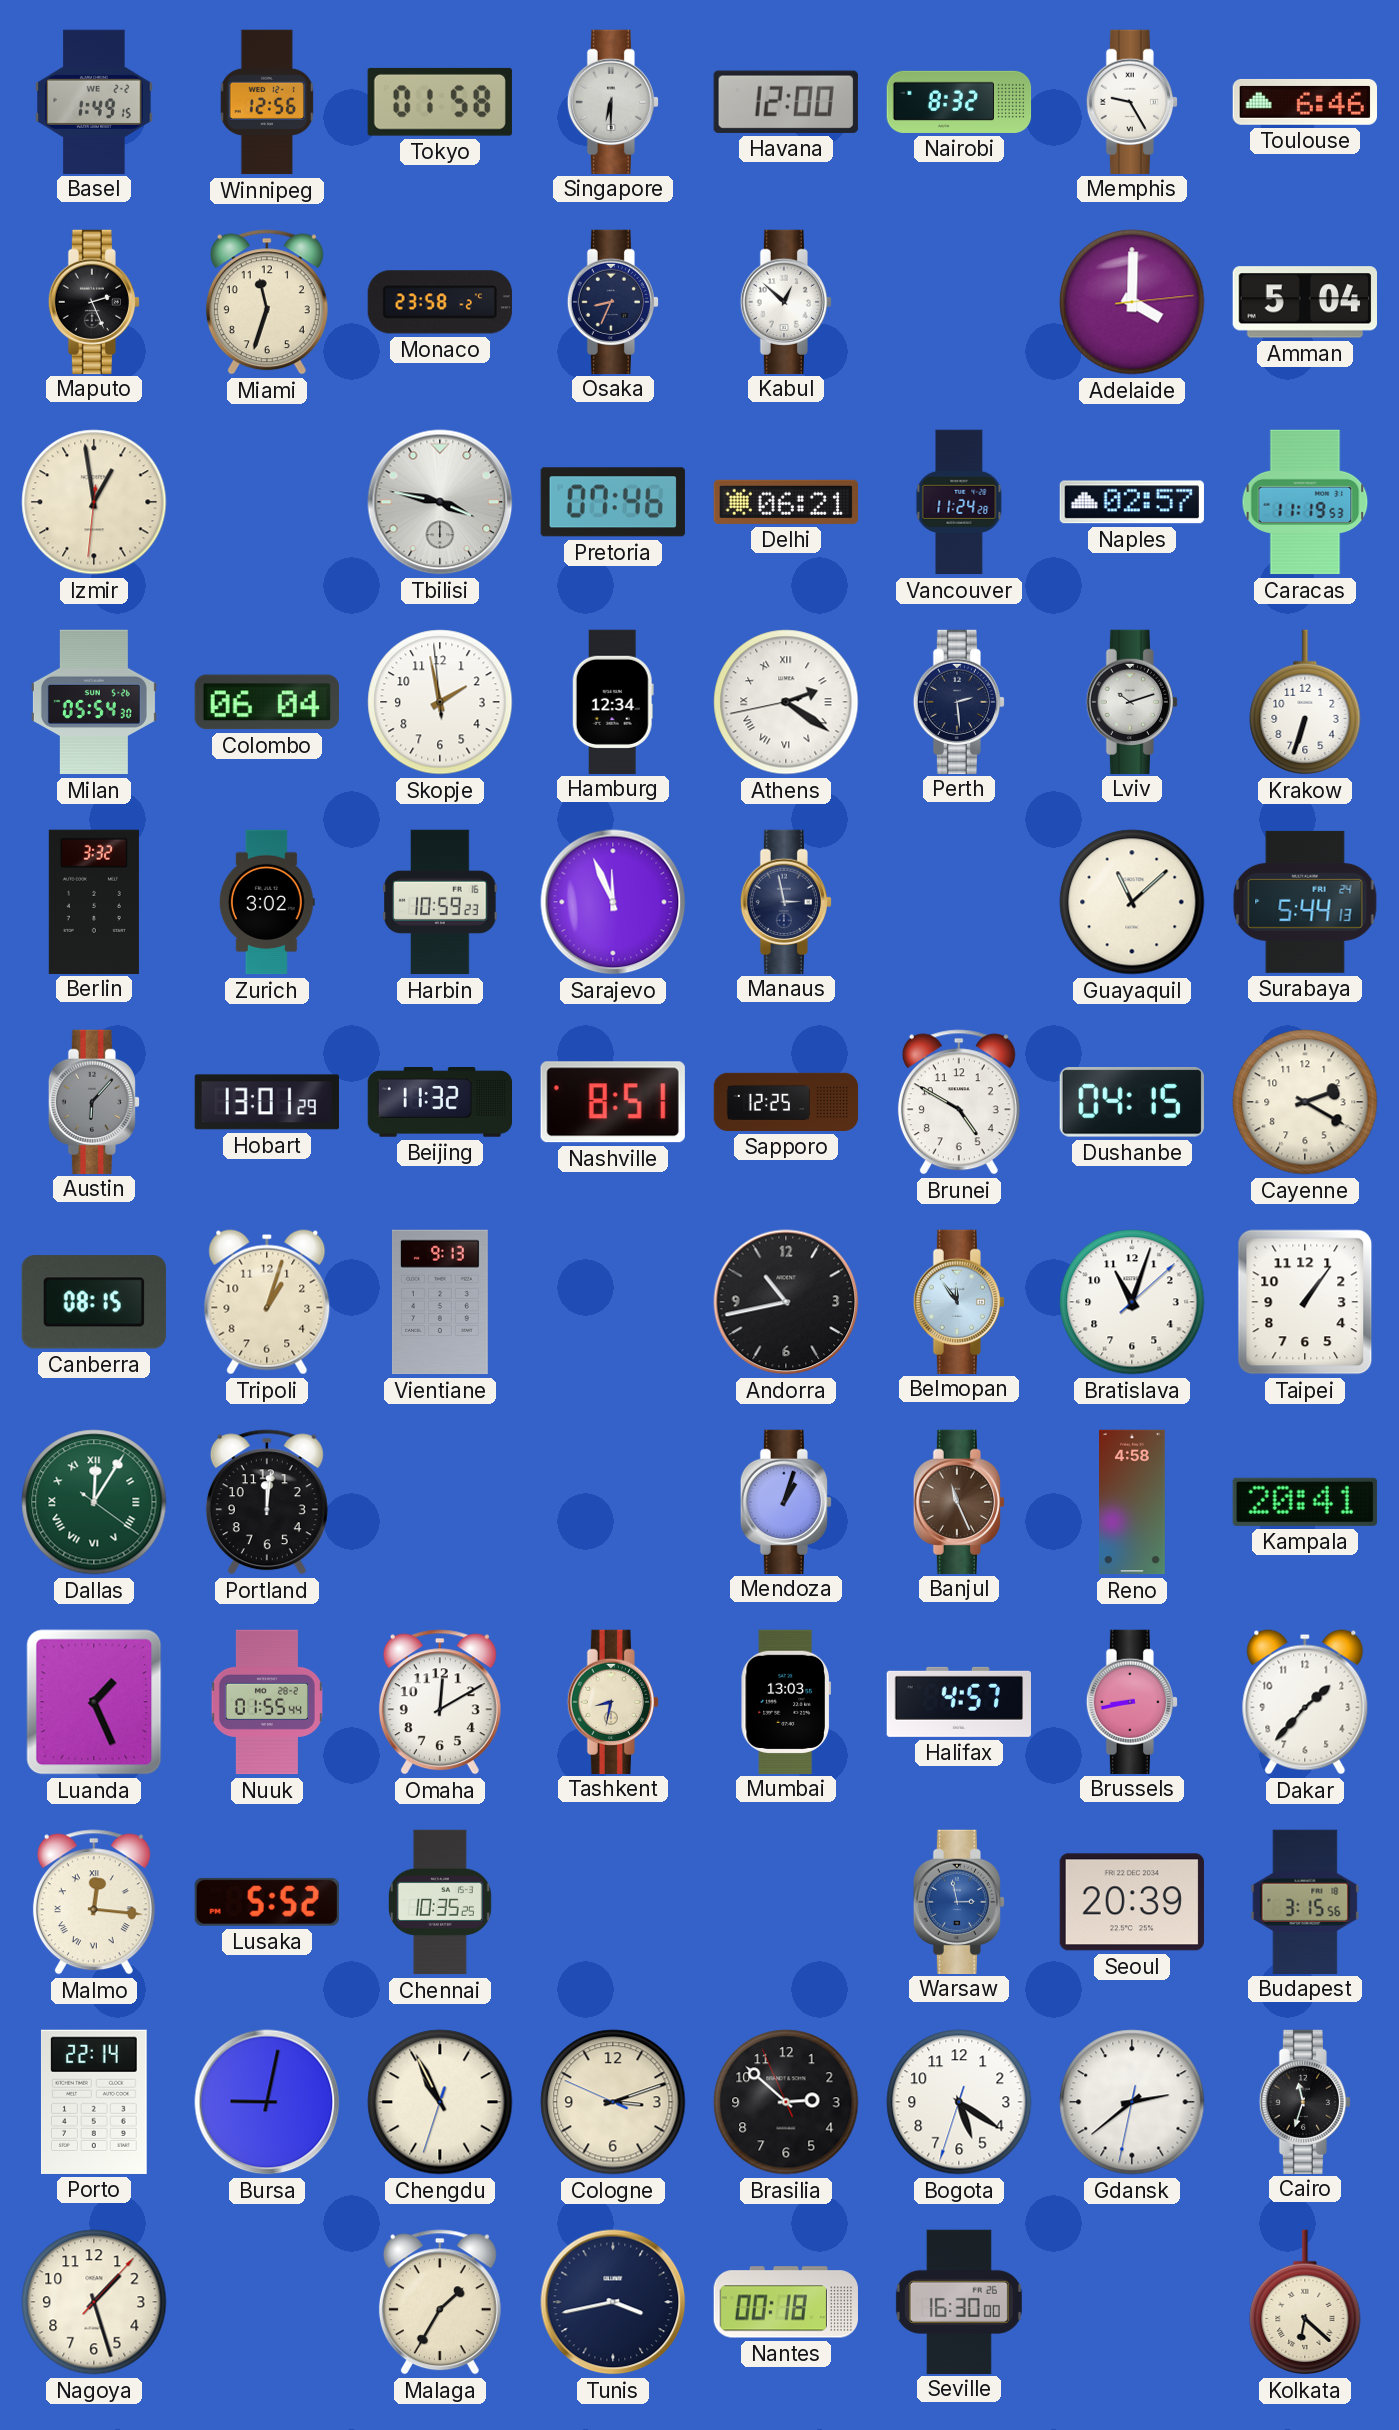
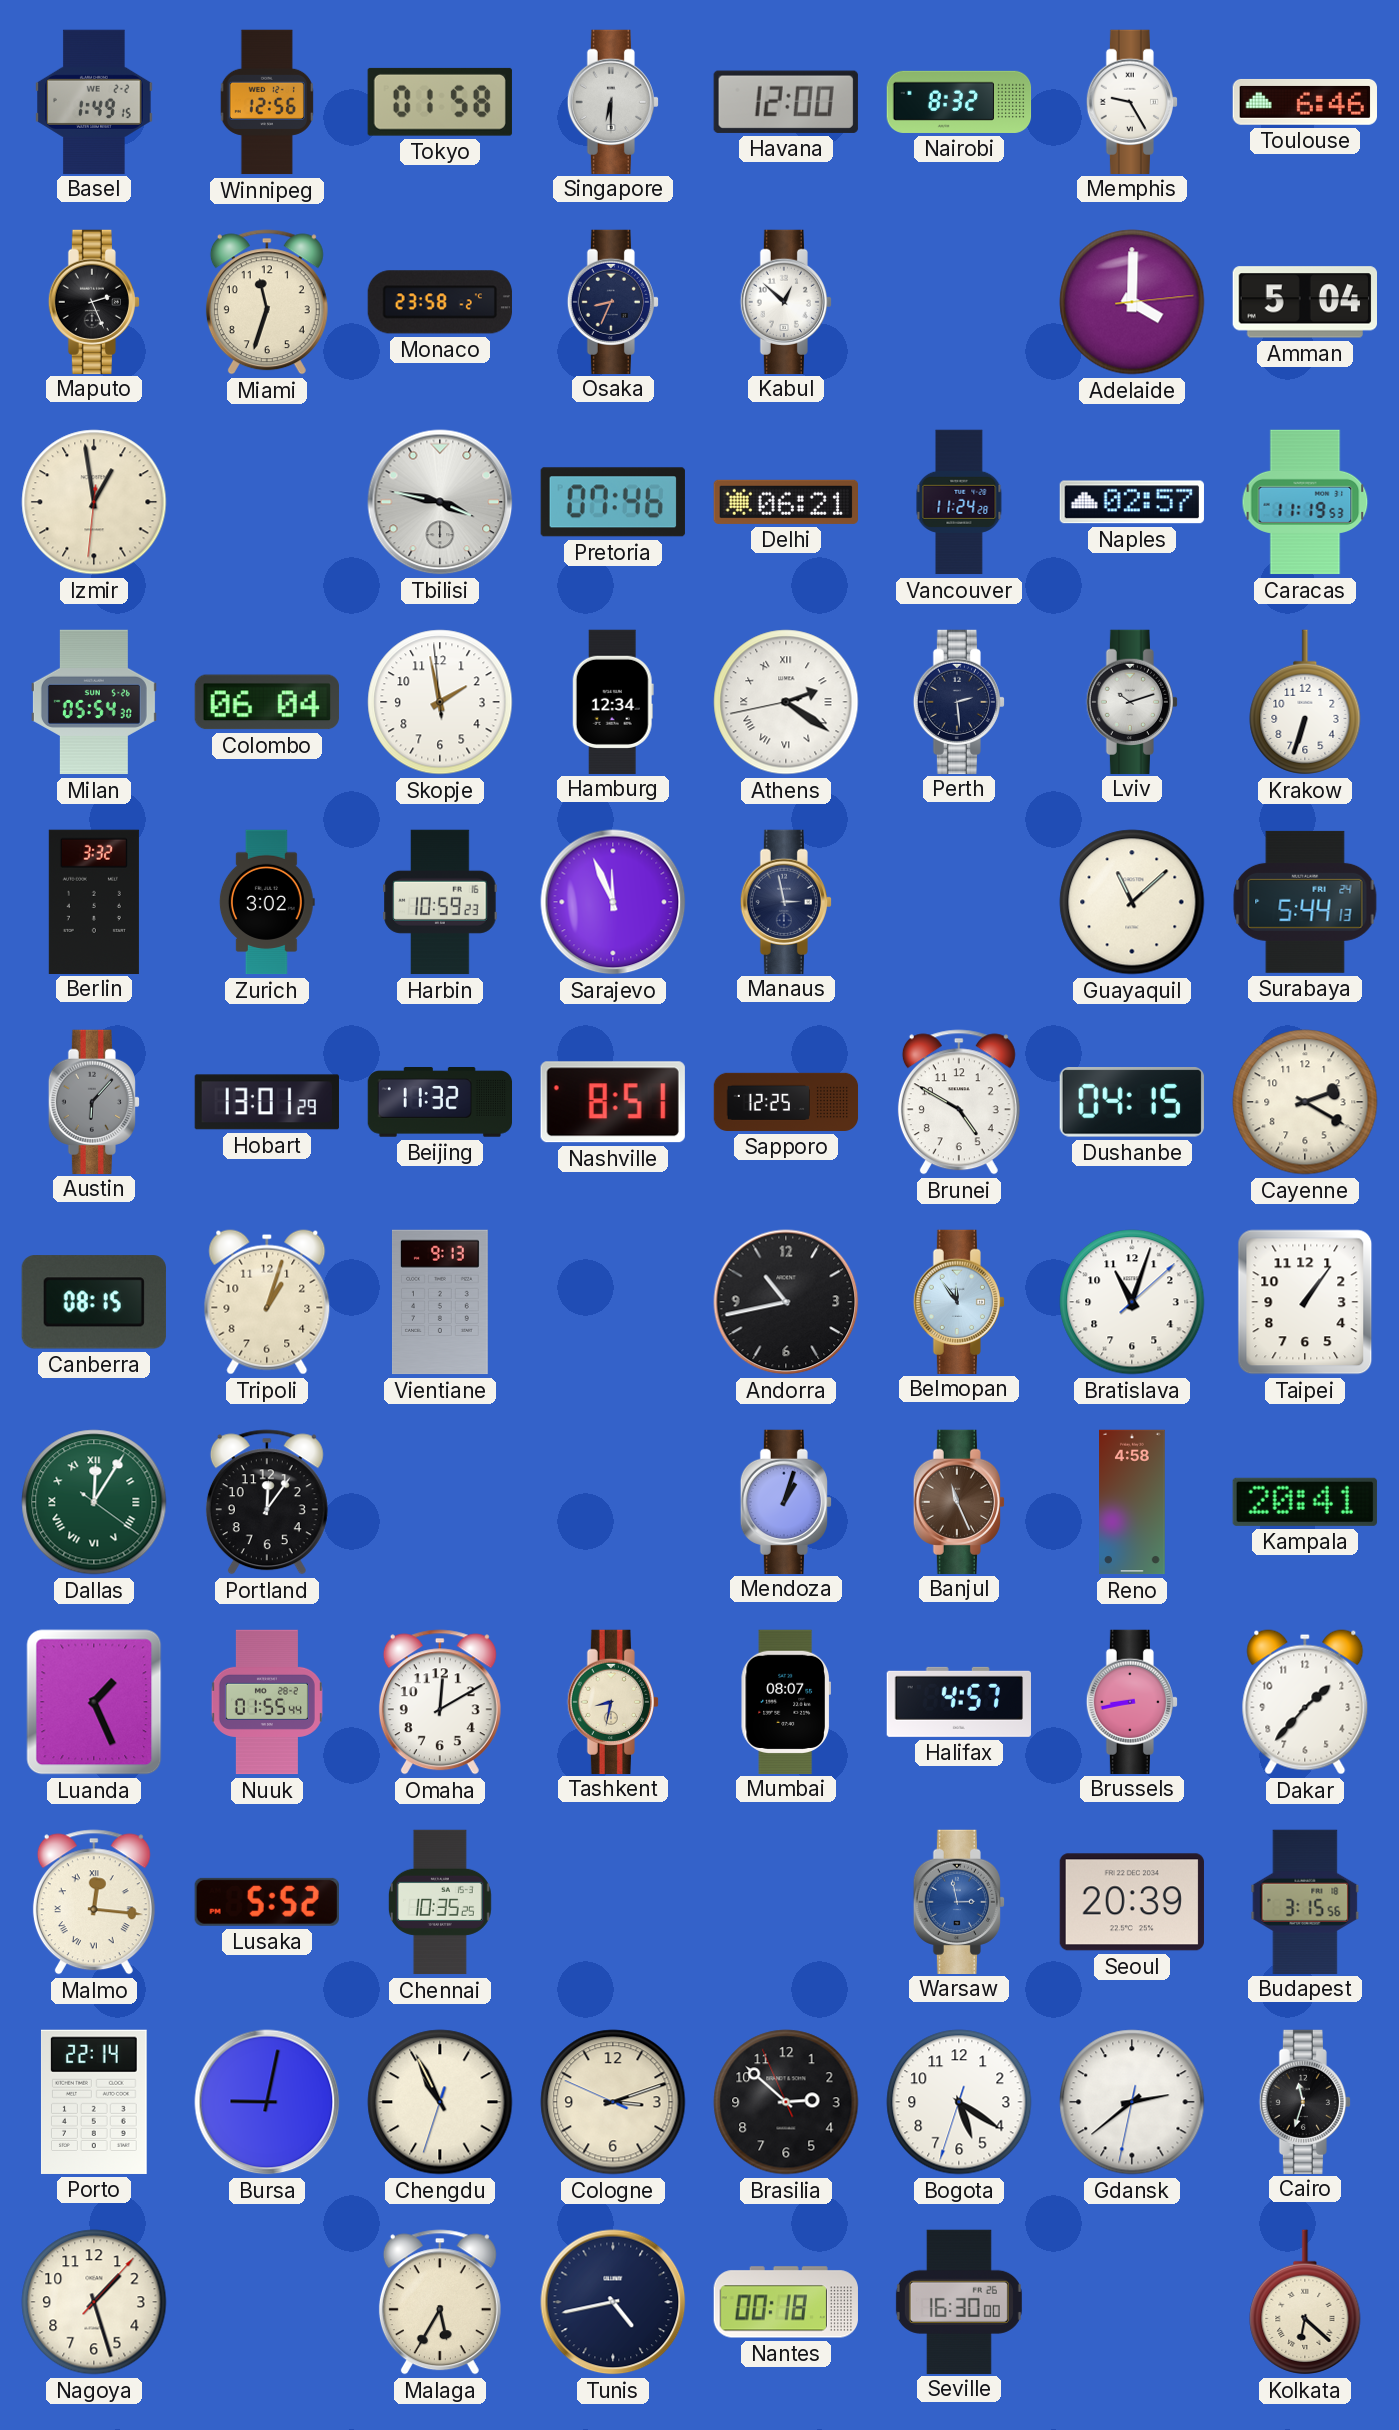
Portland: 12:01 -> 12:06 (267, 1502)
Mumbai: 13:03 -> 08:07 (785, 1701)
Malaga: 1:35 -> 5:35 (440, 2302)
Tunis: 3:43 -> 4:43 (613, 2302)
